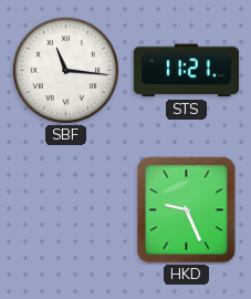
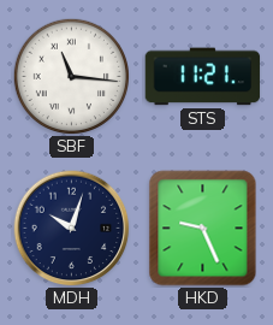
MDH: none -> 10:03 (72, 229)
